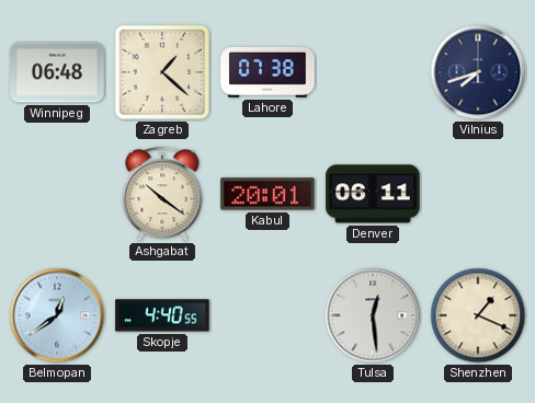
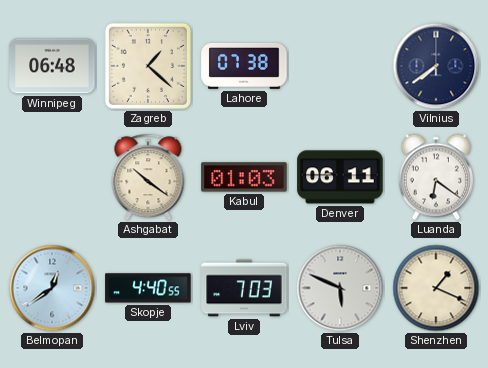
Vilnius: 7:42 -> 7:39 (436, 66)
Kabul: 20:01 -> 01:03 (244, 177)
Luanda: none -> 6:21 (436, 177)
Lviv: none -> 7:03 (244, 288)
Tulsa: 12:29 -> 5:49 (340, 288)
